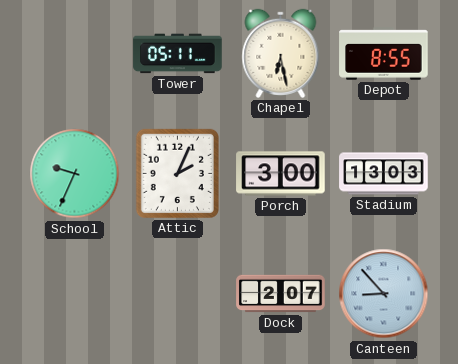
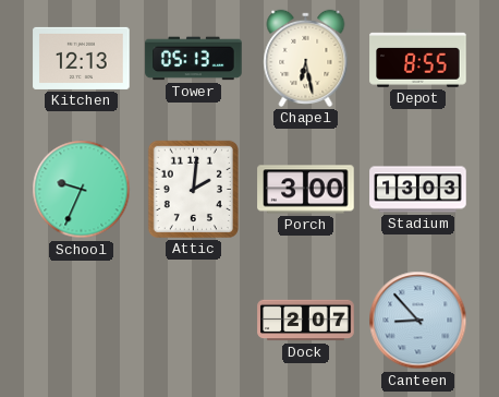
Kitchen: none -> 12:13 (82, 58)
Tower: 05:11 -> 05:13 (194, 59)
Attic: 2:04 -> 2:01 (193, 189)
